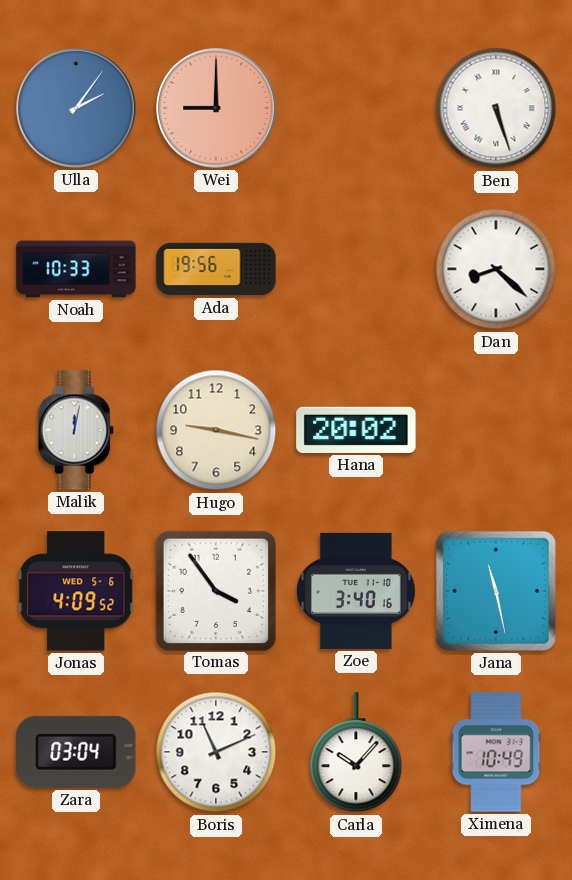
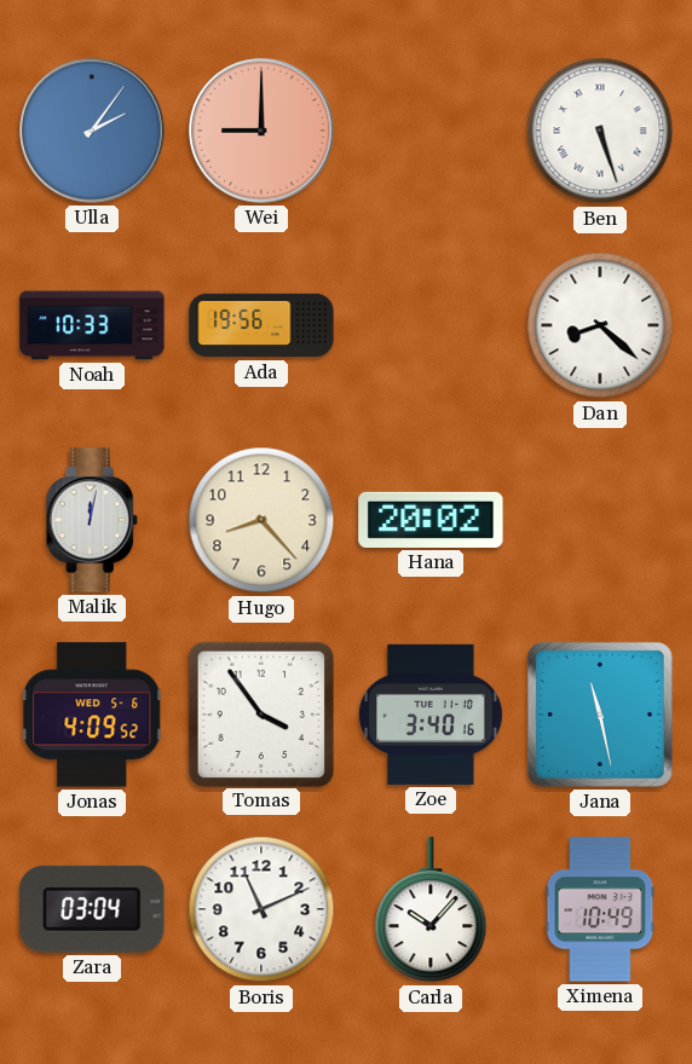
Hugo: 9:17 -> 8:23 (261, 520)
